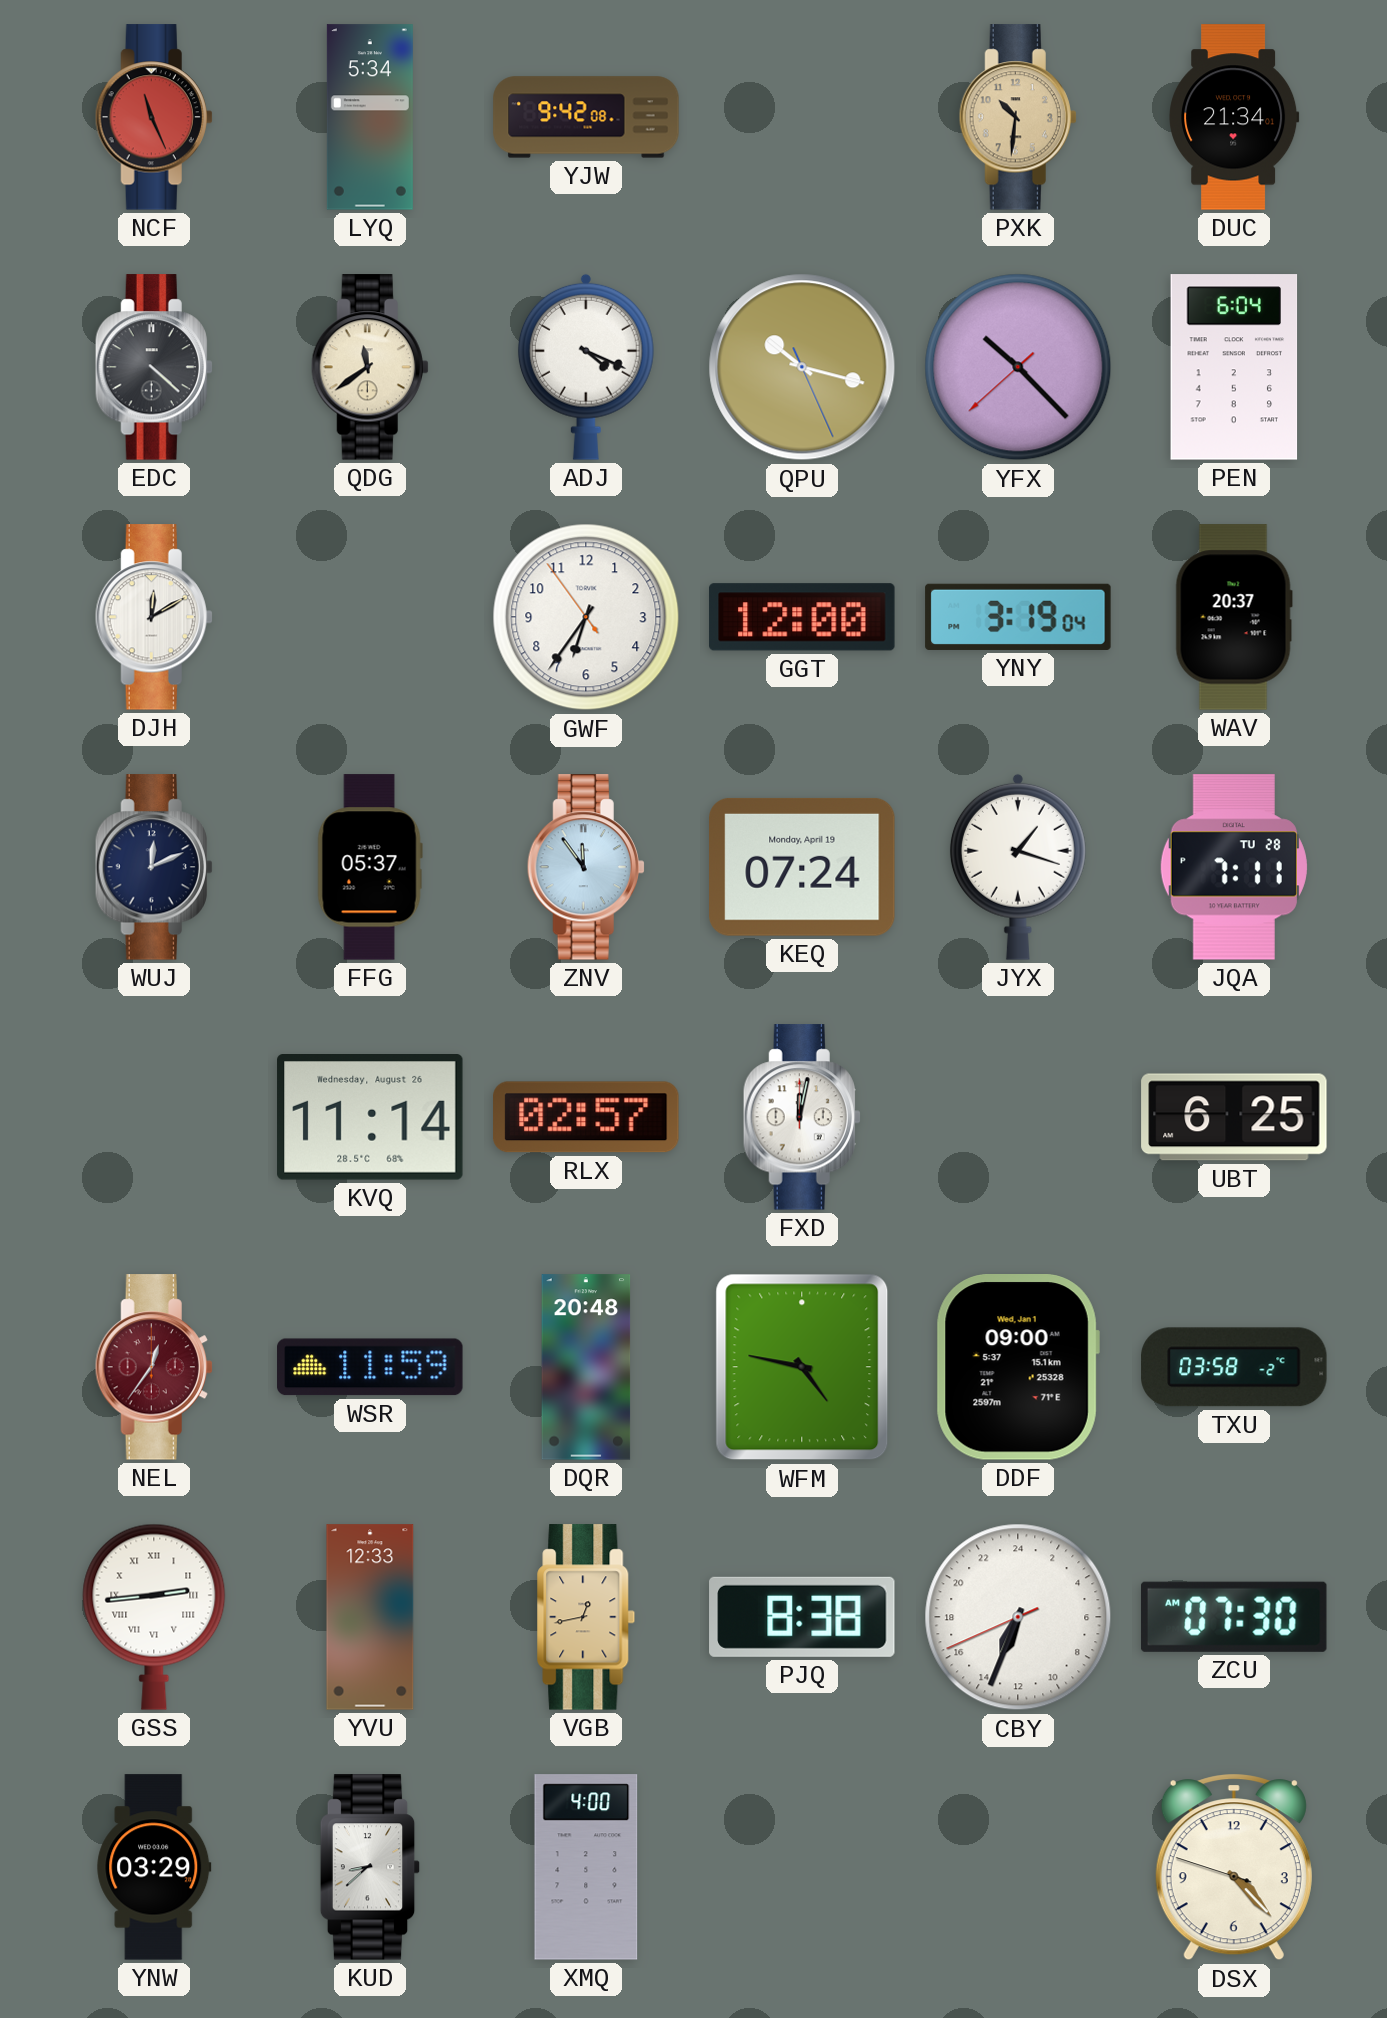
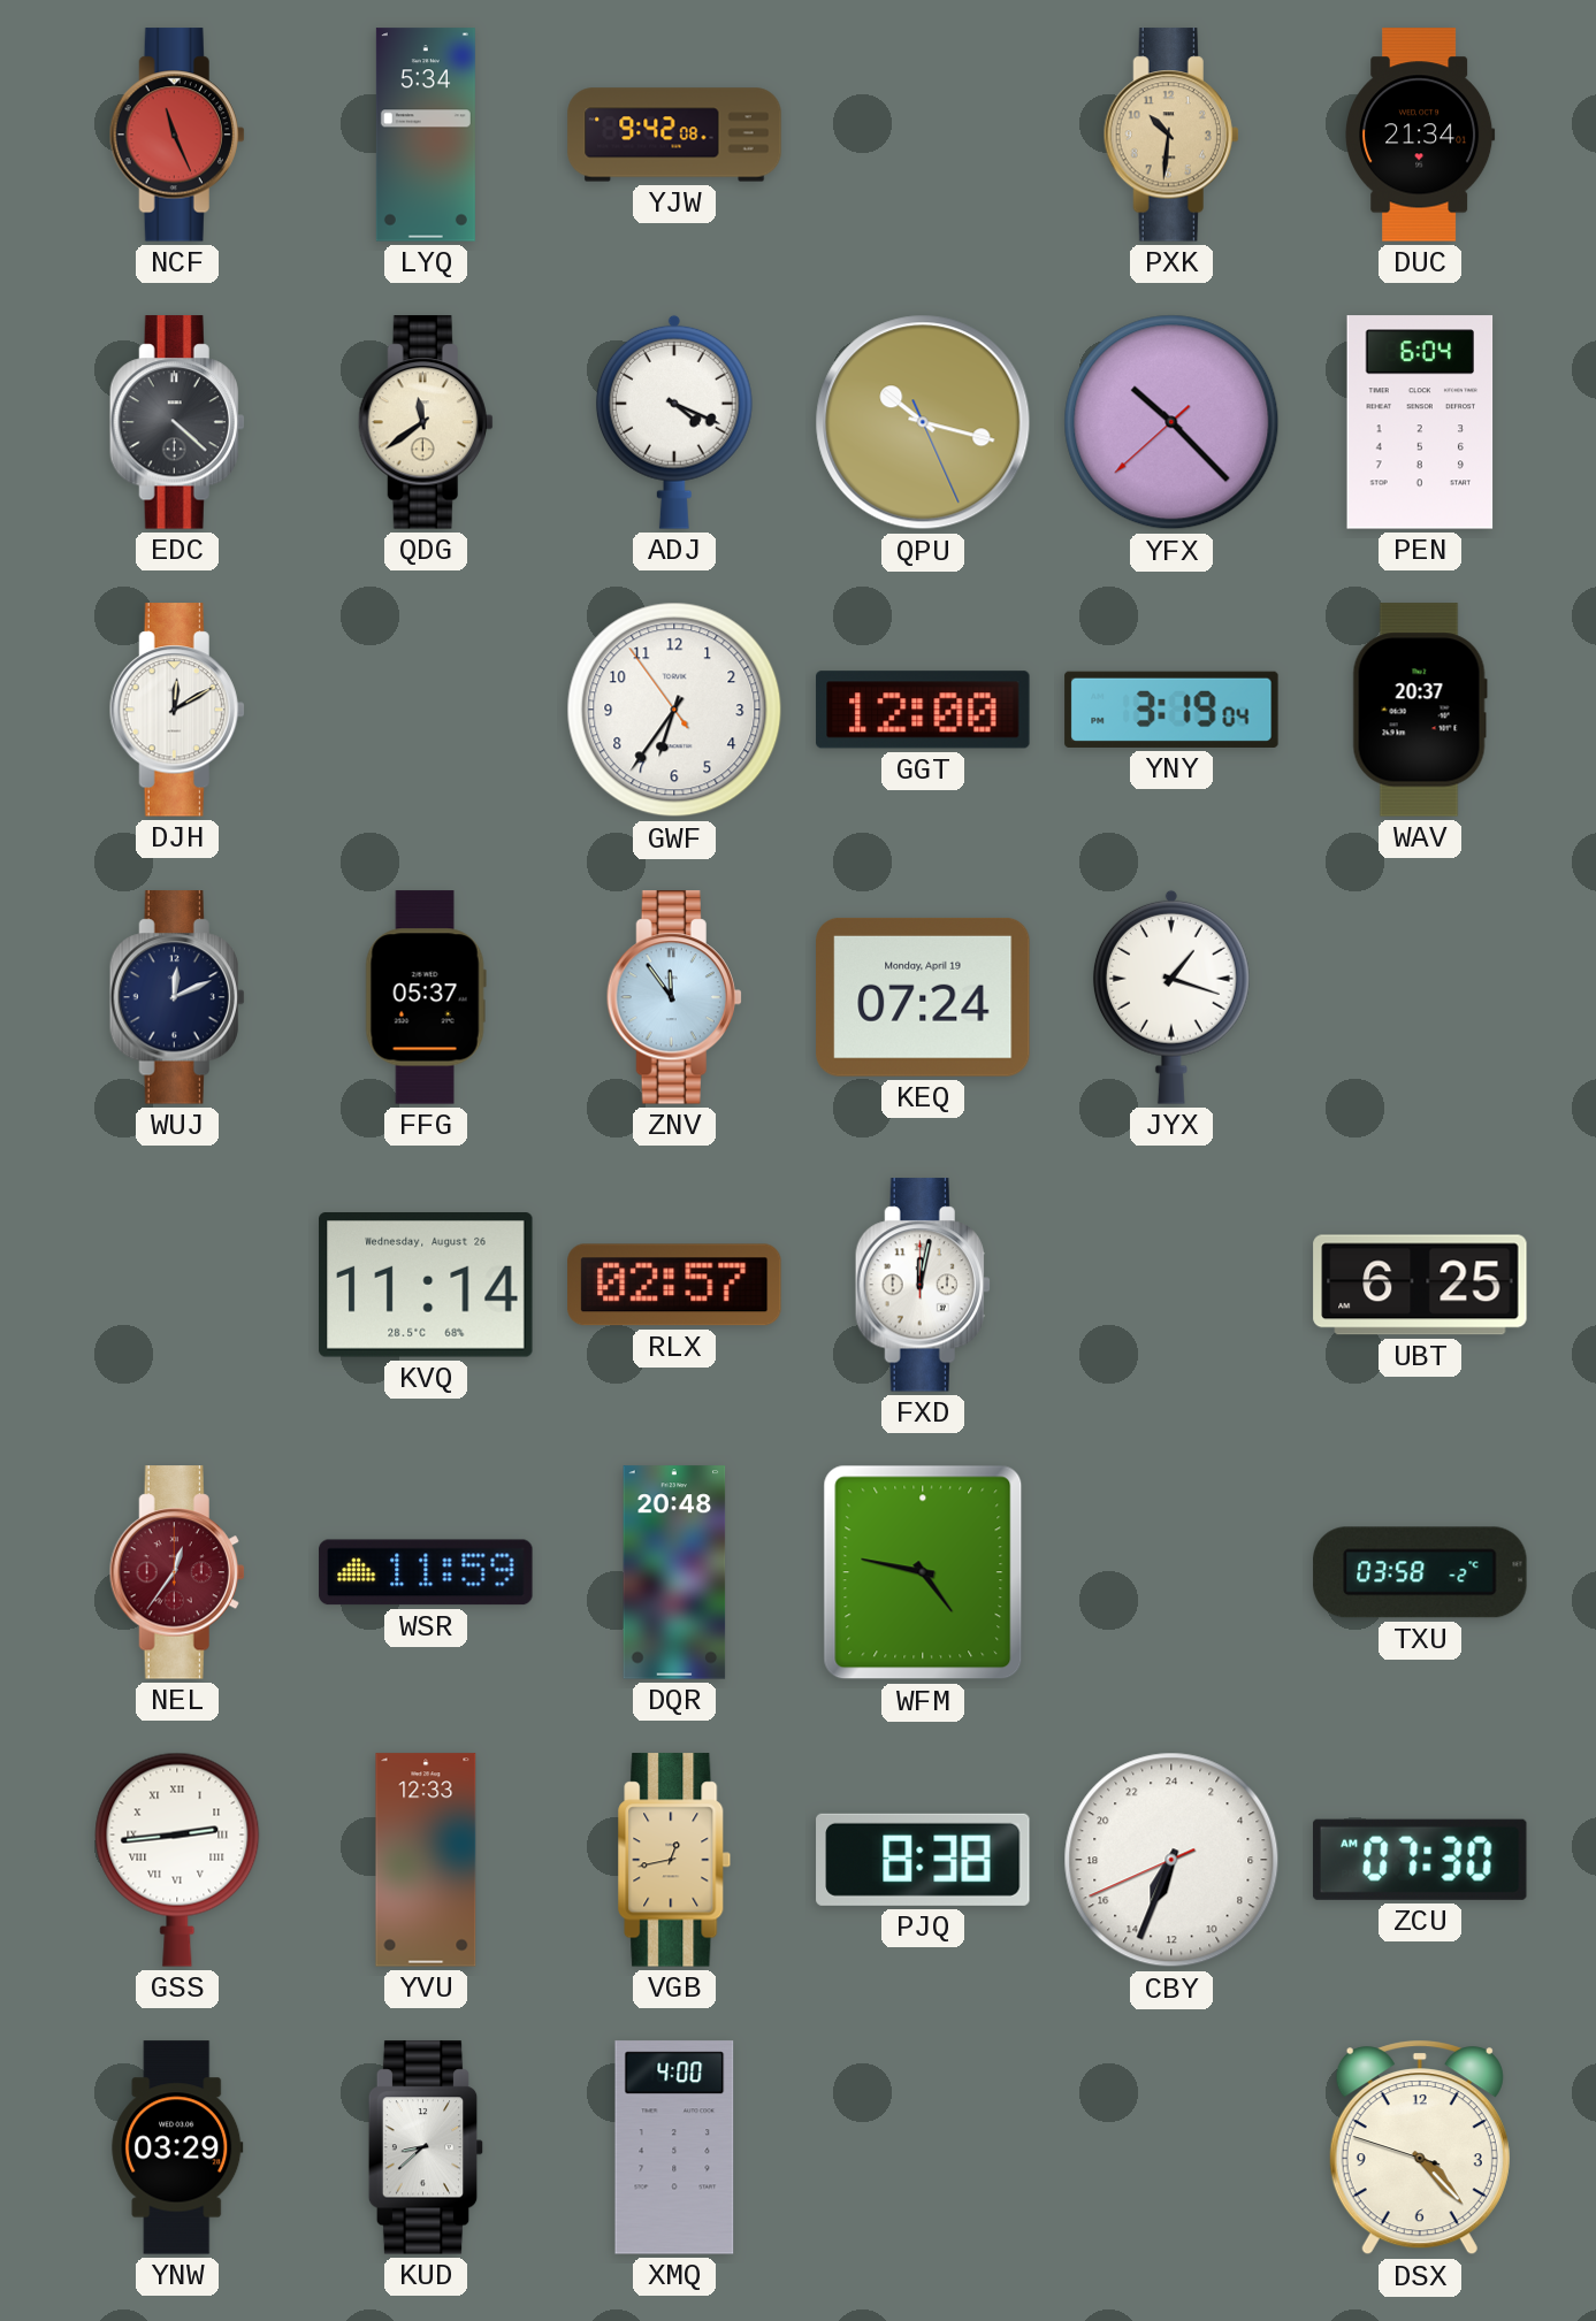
JQA: 7:11 -> none (1234, 867)
DDF: 09:00 -> none (1018, 1368)
